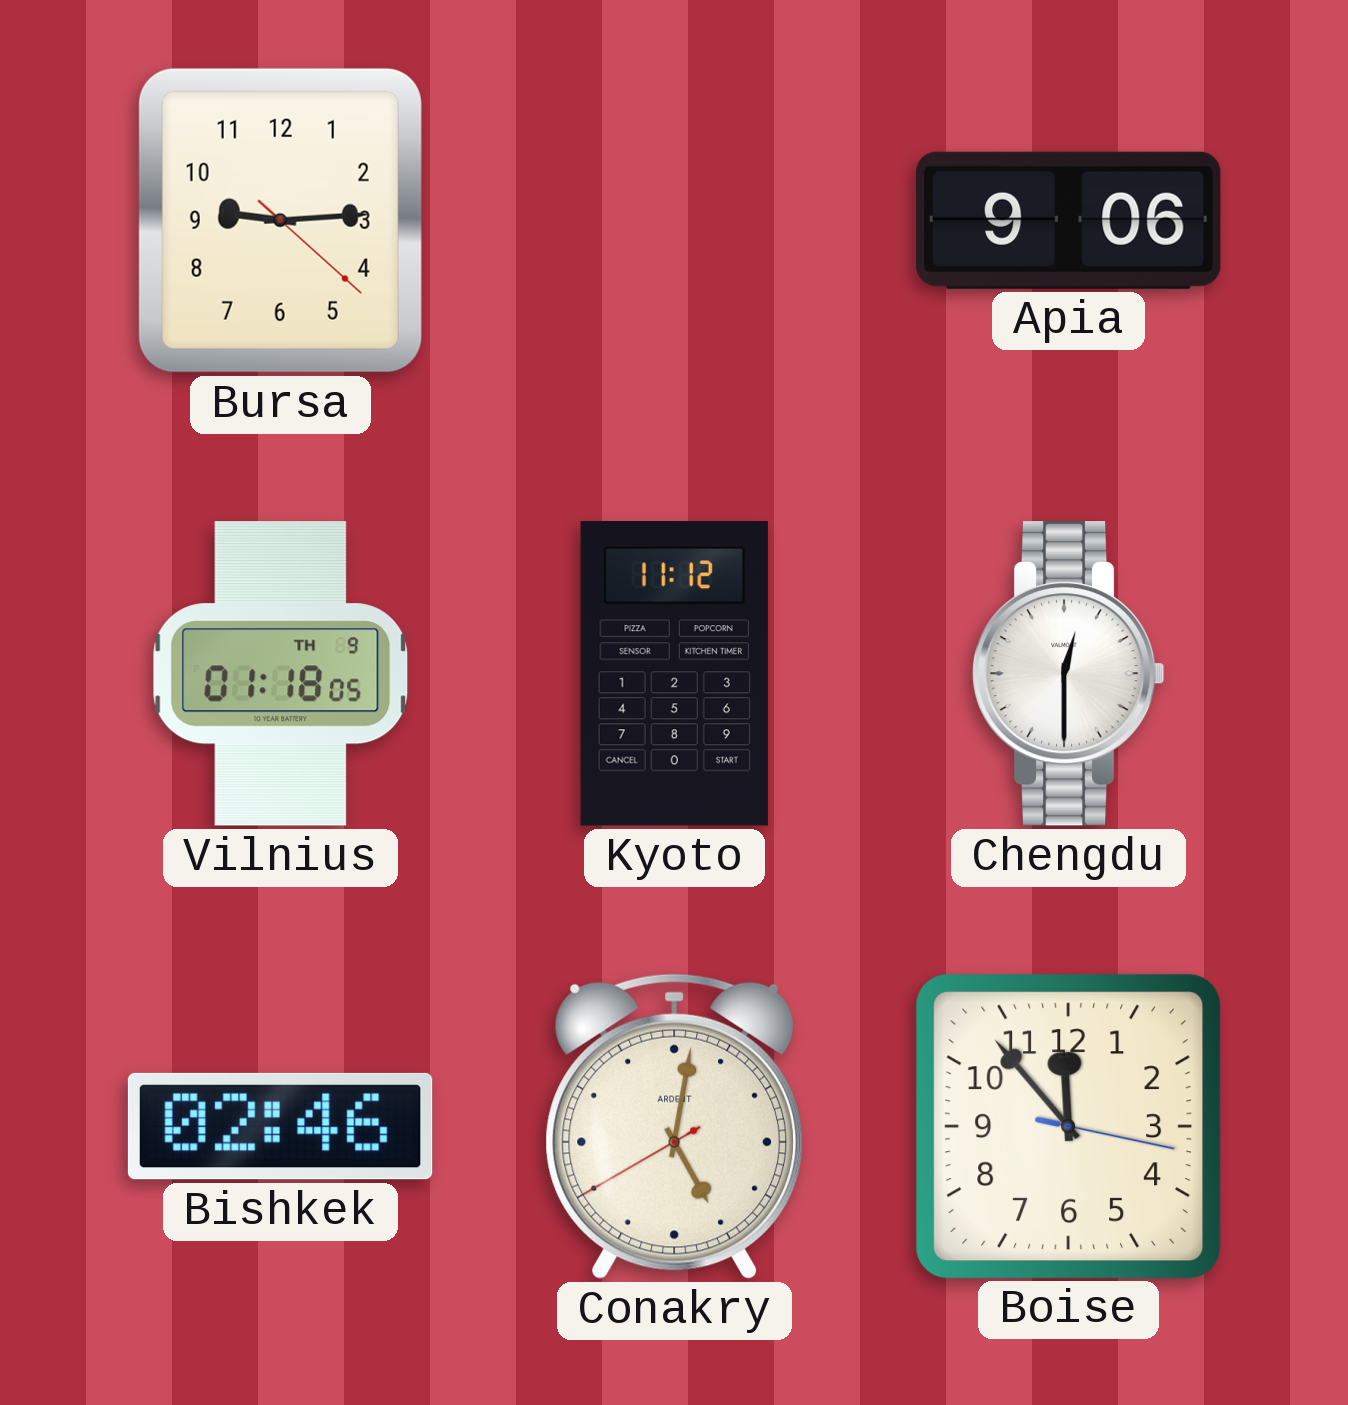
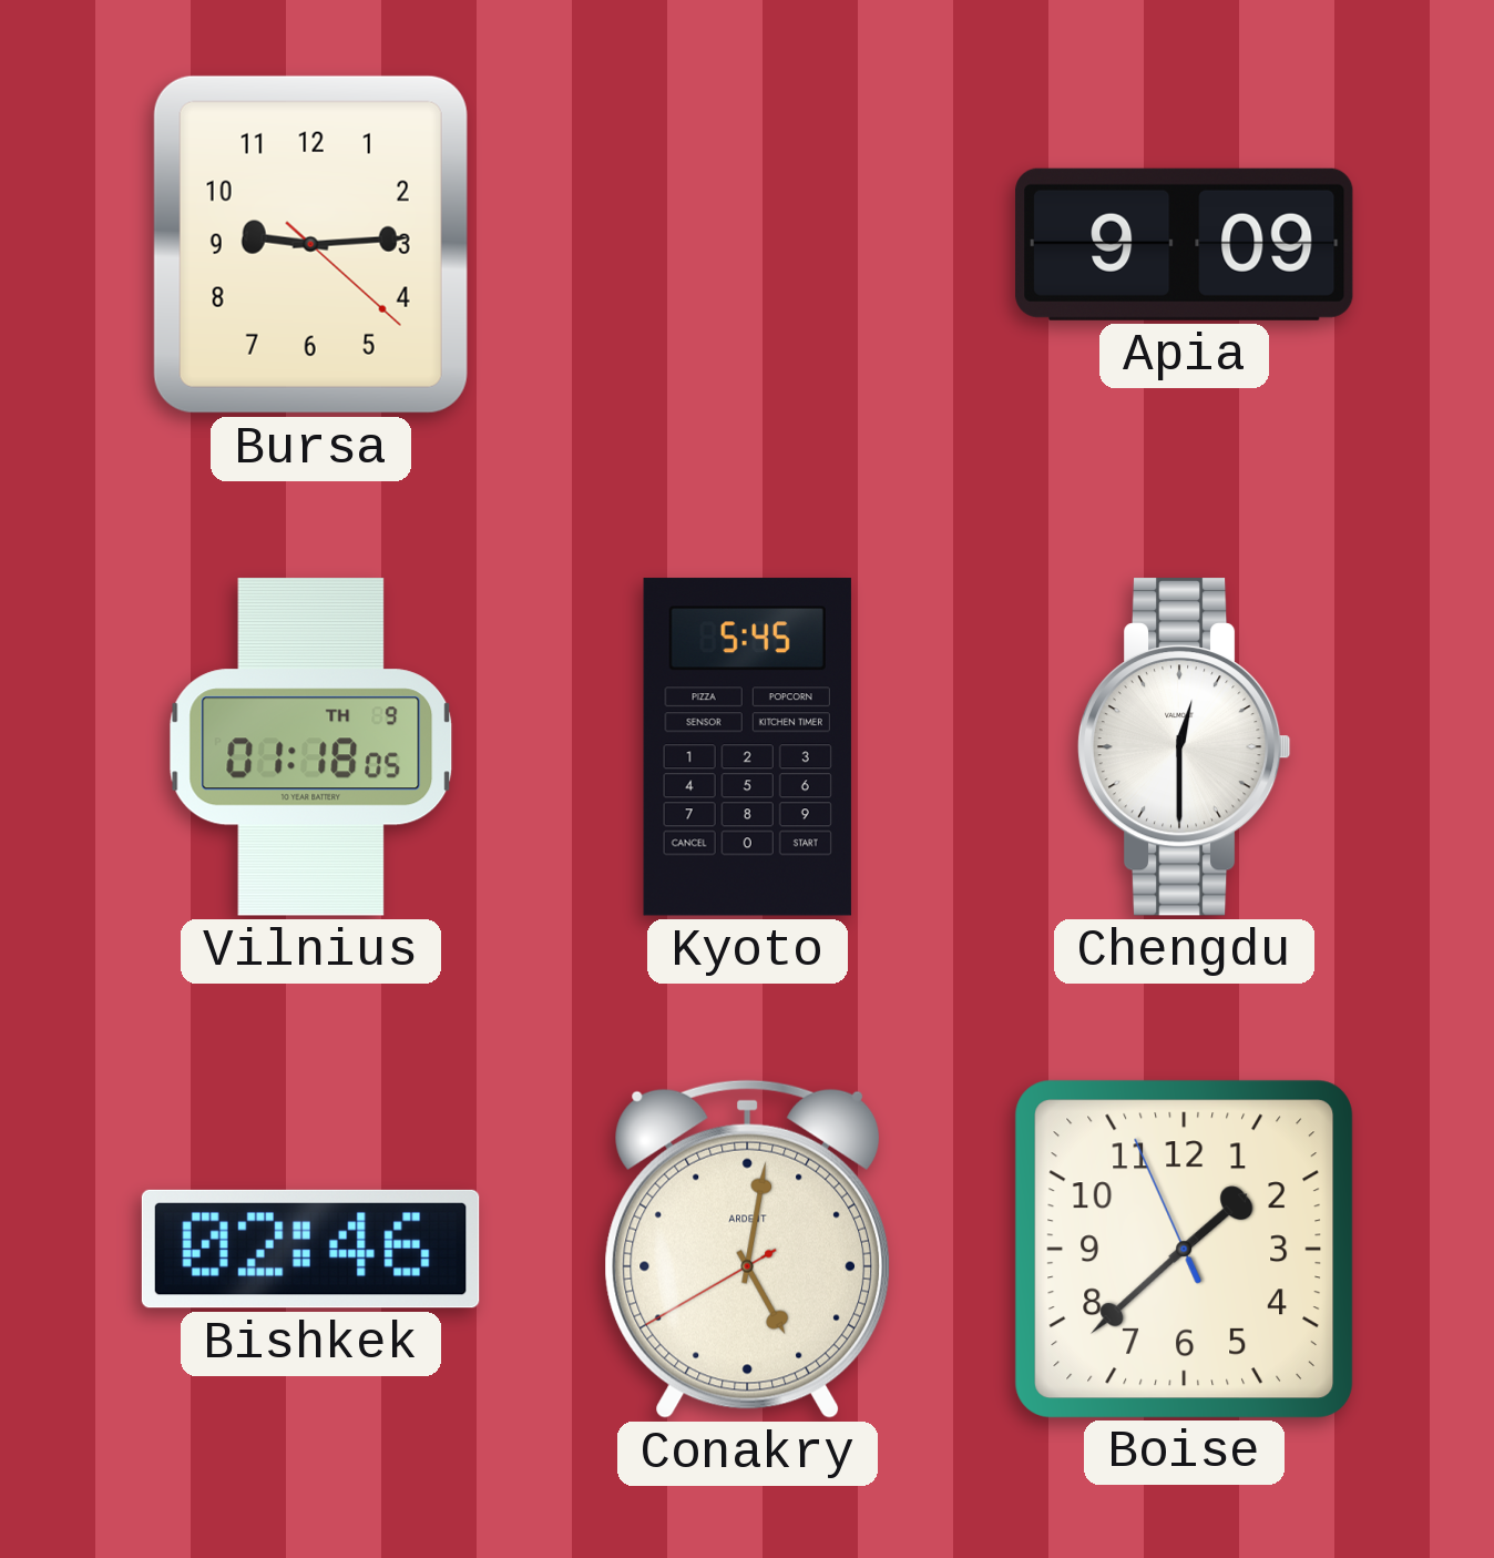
Apia: 9:06 -> 9:09 (1185, 244)
Kyoto: 11:12 -> 5:45 (747, 747)
Boise: 11:53 -> 1:37 (1184, 1249)
